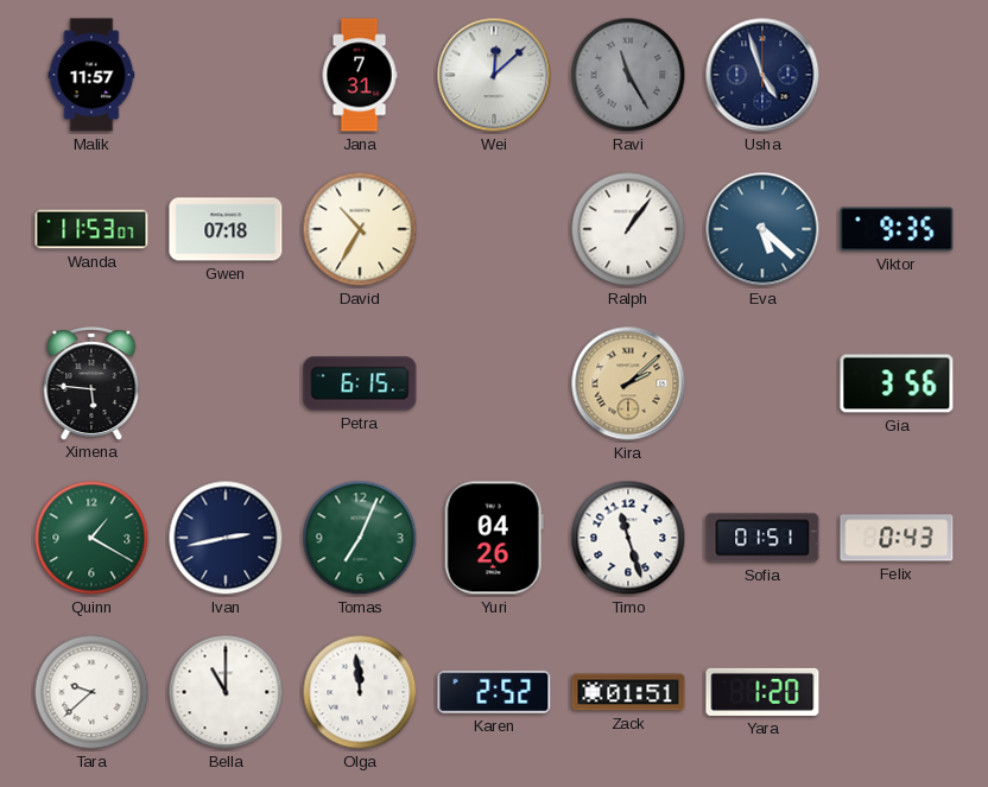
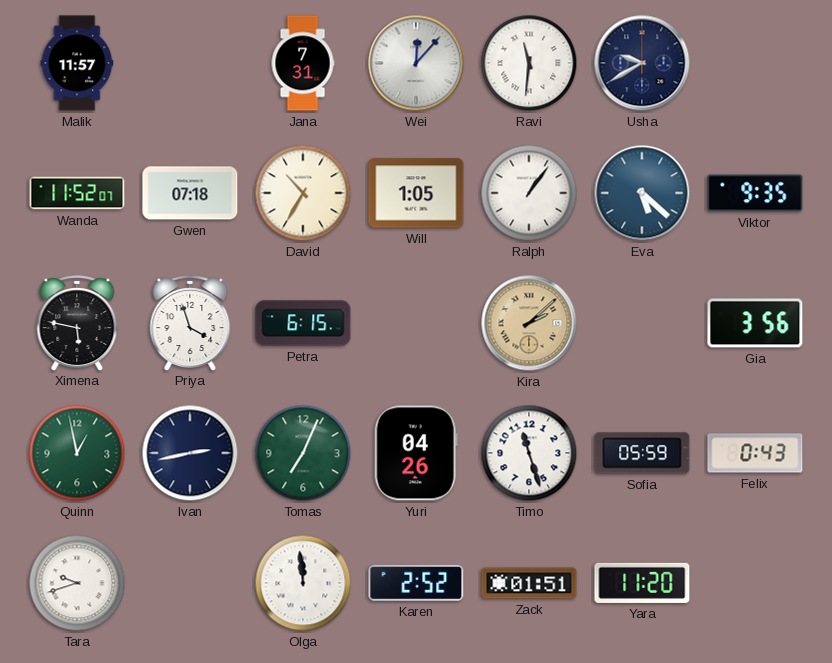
Wei: 12:08 -> 12:07 (416, 63)
Ravi: 11:25 -> 11:31 (529, 63)
Ravi dial: grey -> white (529, 63)
Usha: 4:57 -> 9:40 (642, 63)
Wanda: 11:53 -> 11:52 (77, 193)
Will: none -> 1:05 (416, 193)
Ximena: 5:46 -> 5:47 (77, 323)
Priya: none -> 3:57 (190, 323)
Quinn: 1:20 -> 12:58 (77, 453)
Sofia: 01:51 -> 05:59 (642, 453)
Tara: 9:38 -> 9:42 (77, 583)
Bella: 11:00 -> none (226, 692)
Yara: 1:20 -> 11:20 (642, 583)
